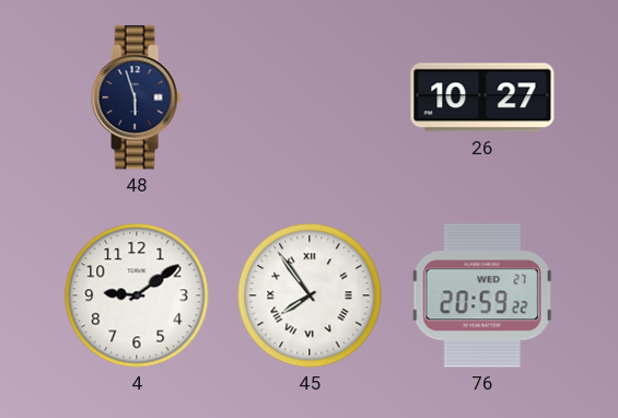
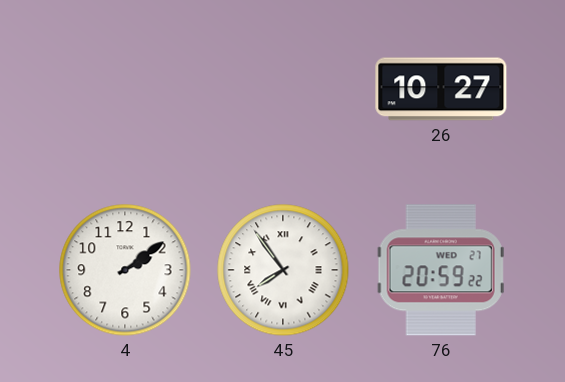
48: 5:57 -> none (137, 97)
4: 9:09 -> 2:09 (125, 270)
